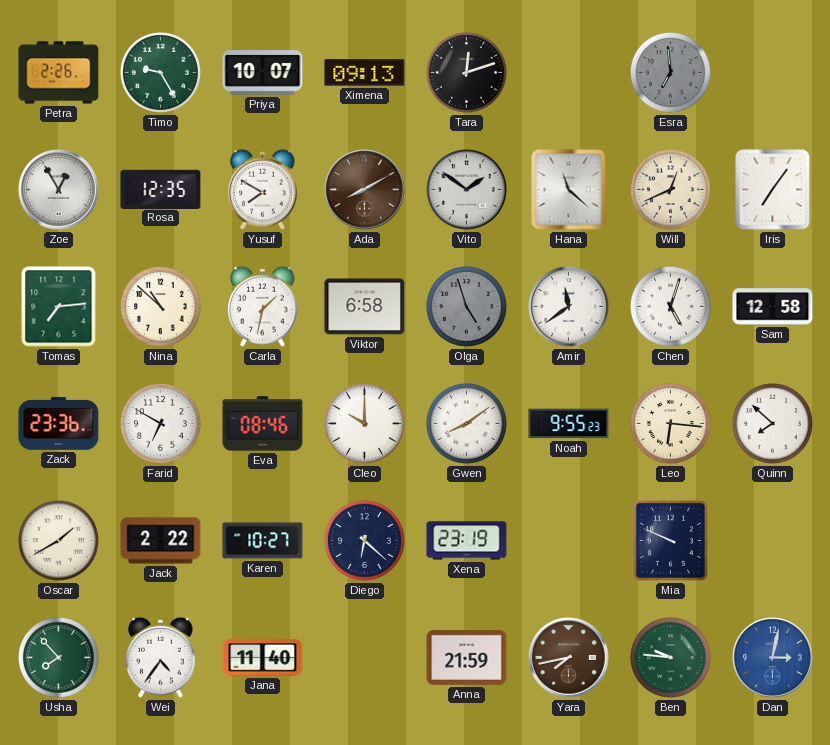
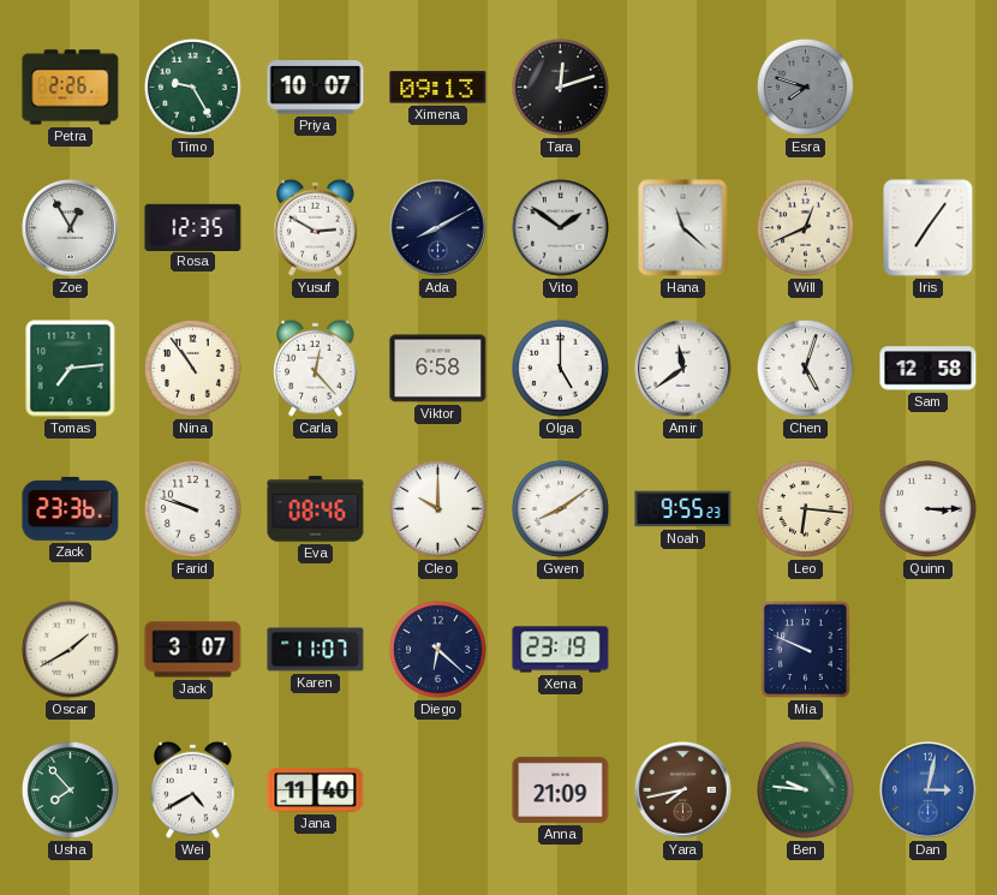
Esra: 6:59 -> 7:48 (805, 86)
Yusuf: 7:50 -> 2:50 (316, 227)
Ada dial: brown -> navy (438, 228)
Nina: 10:52 -> 10:54 (192, 368)
Carla: 1:32 -> 12:23 (316, 368)
Olga: 4:57 -> 5:00 (560, 368)
Olga dial: grey -> white (560, 368)
Farid: 6:50 -> 9:48 (192, 508)
Quinn: 7:52 -> 3:15 (927, 508)
Jack: 2:22 -> 3:07 (193, 650)
Karen: 10:27 -> 11:07 (316, 650)
Wei: 4:36 -> 4:40 (193, 789)
Anna: 21:59 -> 21:09 (561, 789)
